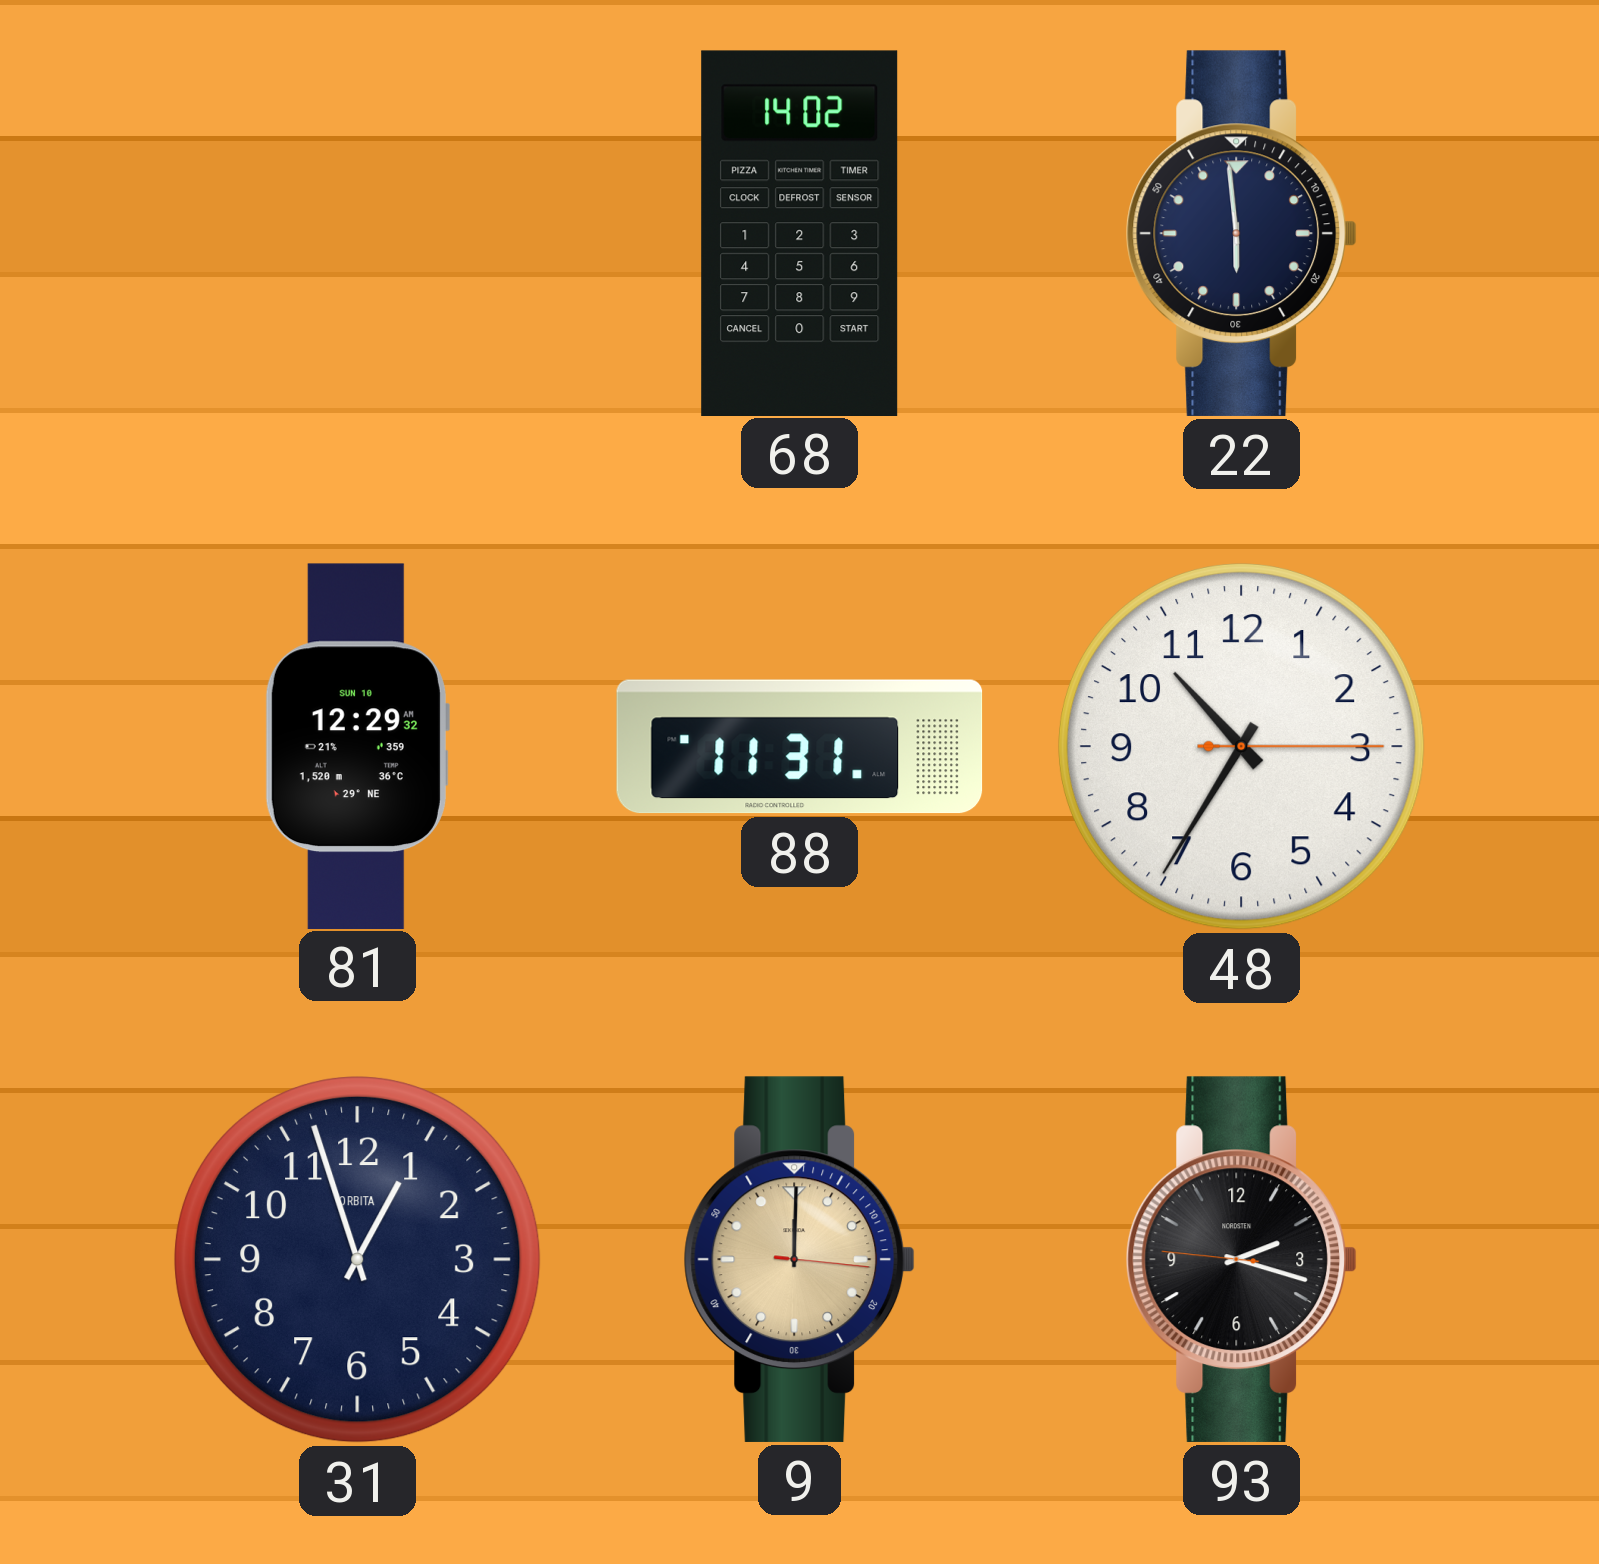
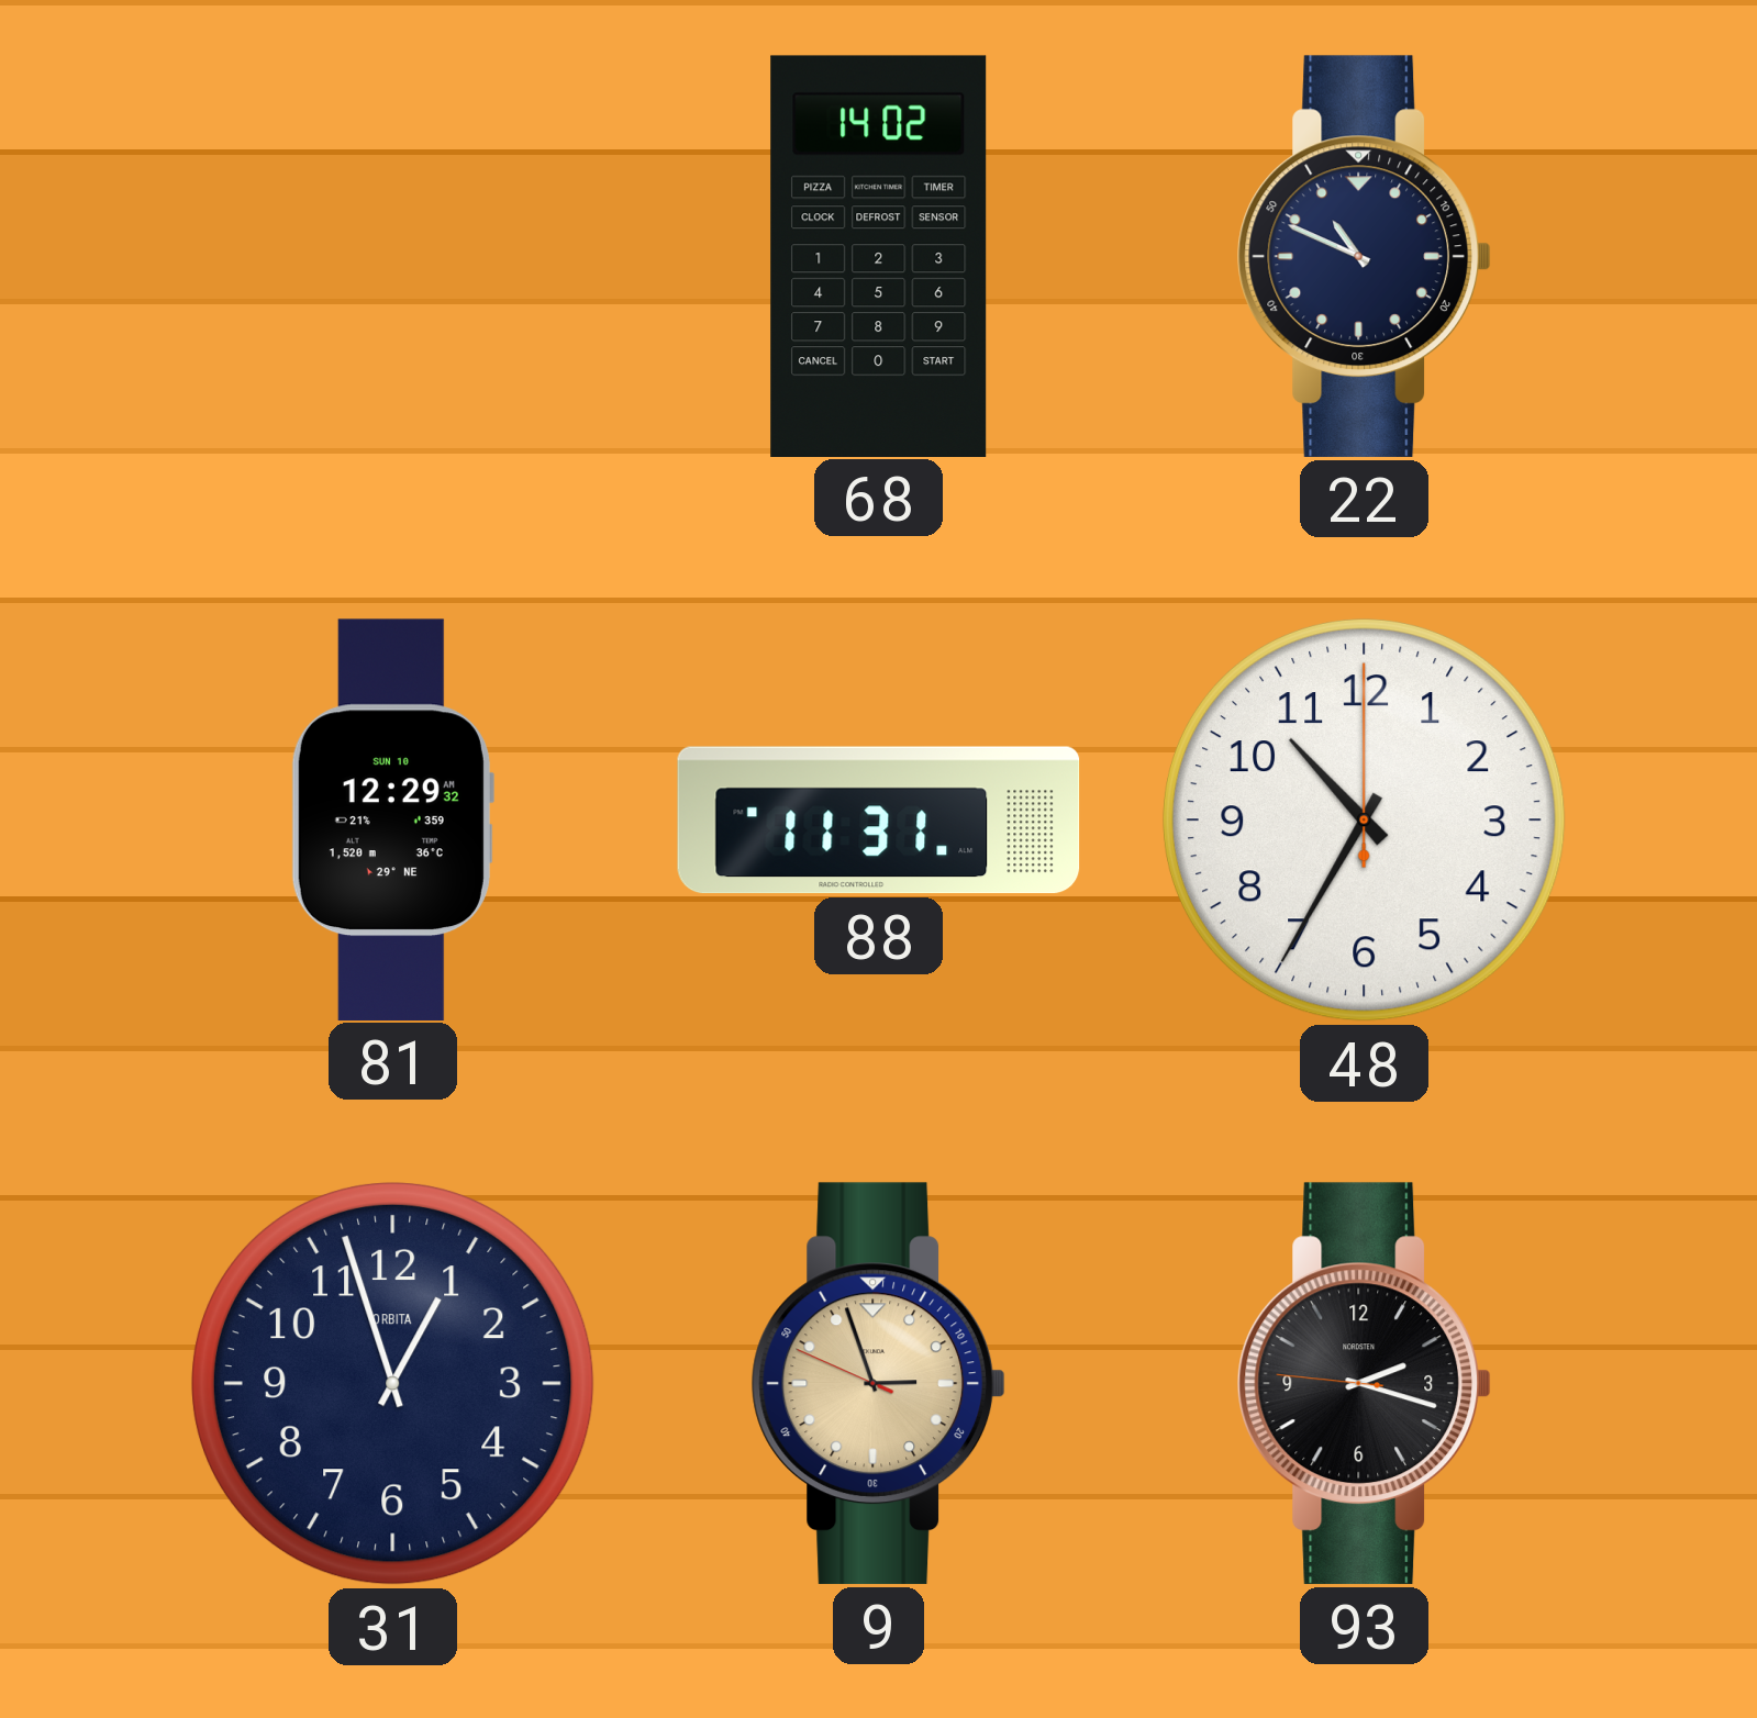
22: 5:59 -> 10:49 (1364, 256)
48: 10:35:15 -> 10:35:00 (1364, 819)
9: 12:00 -> 2:56 (878, 1383)
